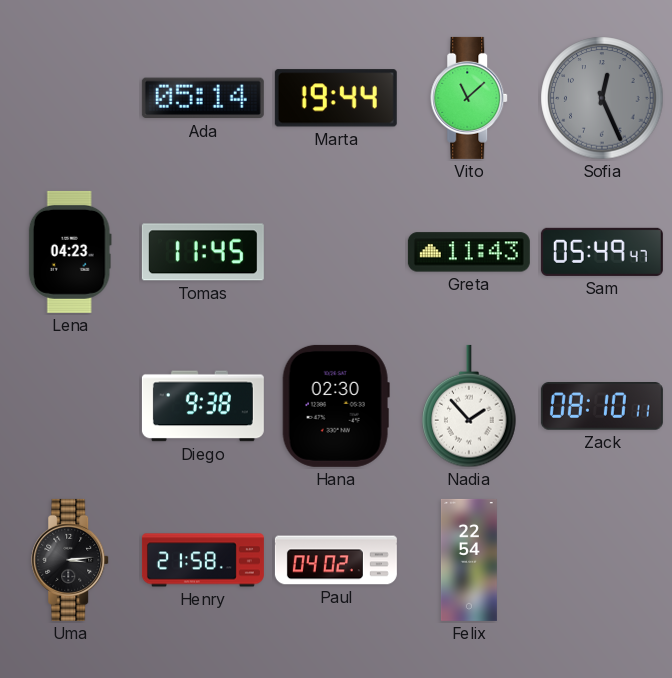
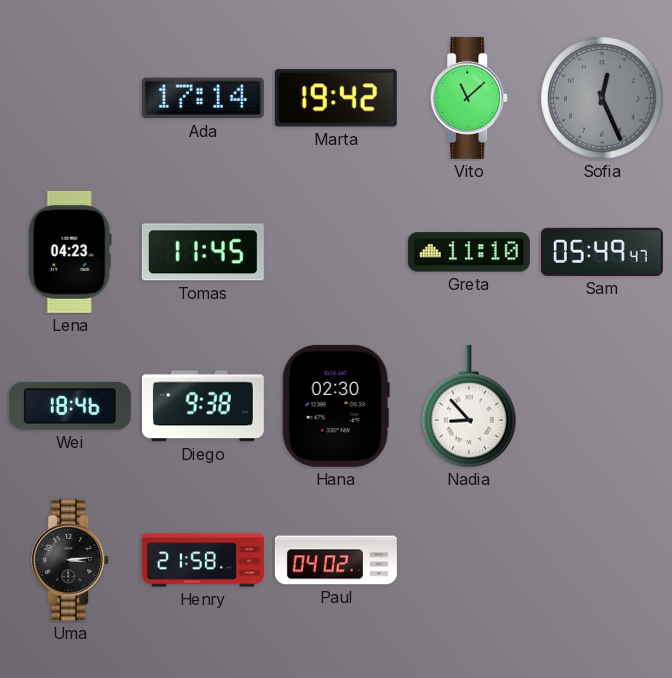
Ada: 05:14 -> 17:14 (203, 98)
Marta: 19:44 -> 19:42 (336, 98)
Greta: 11:43 -> 11:10 (469, 252)
Wei: none -> 18:46 (70, 406)
Nadia: 1:53 -> 8:53 (469, 406)
Zack: 08:10 -> none (602, 406)
Felix: 22:54 -> none (469, 560)
